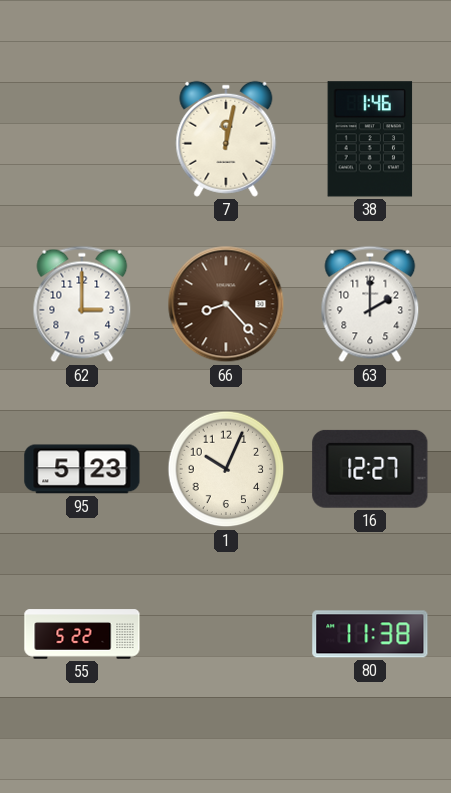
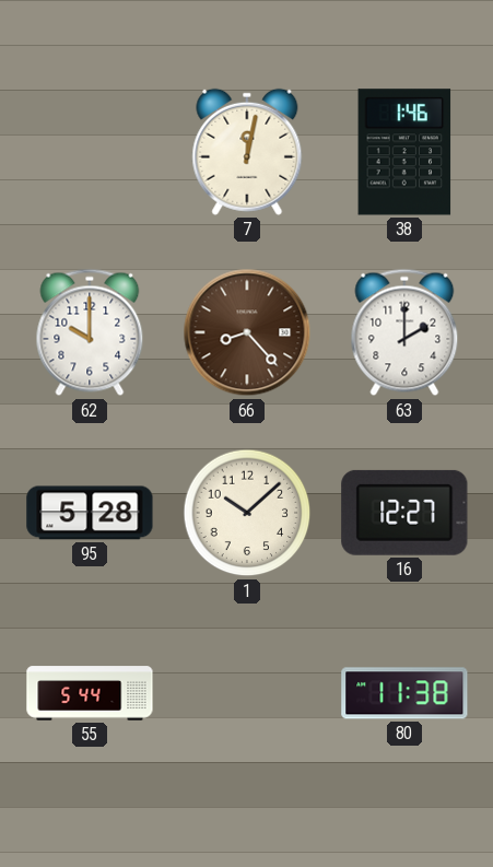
62: 3:00 -> 10:00 (90, 332)
95: 5:23 -> 5:28 (90, 513)
1: 10:04 -> 10:08 (247, 513)
55: 5:22 -> 5:44 (90, 693)
